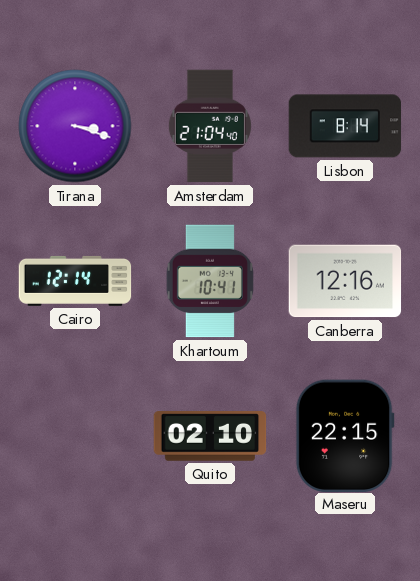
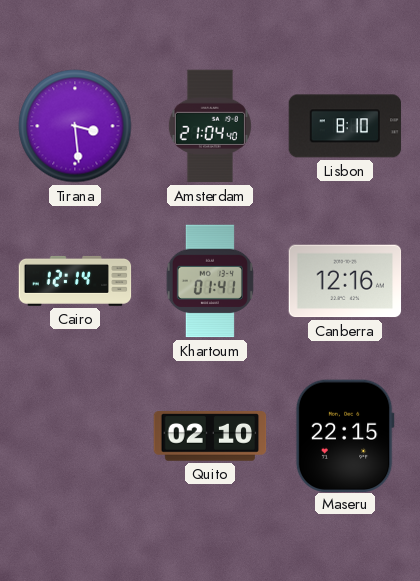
Tirana: 3:18 -> 3:29 (75, 126)
Lisbon: 8:14 -> 8:10 (345, 126)
Khartoum: 10:41 -> 01:41 (210, 281)
